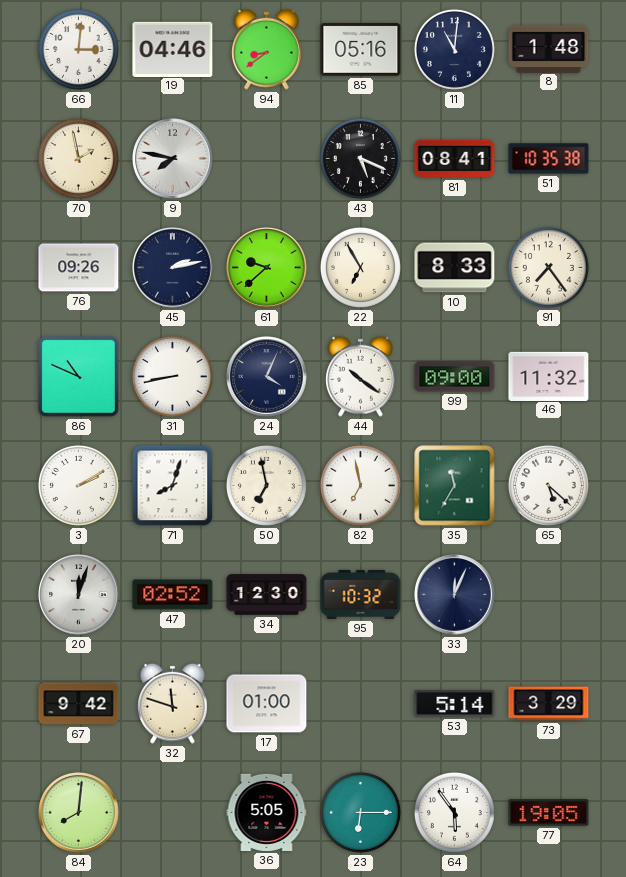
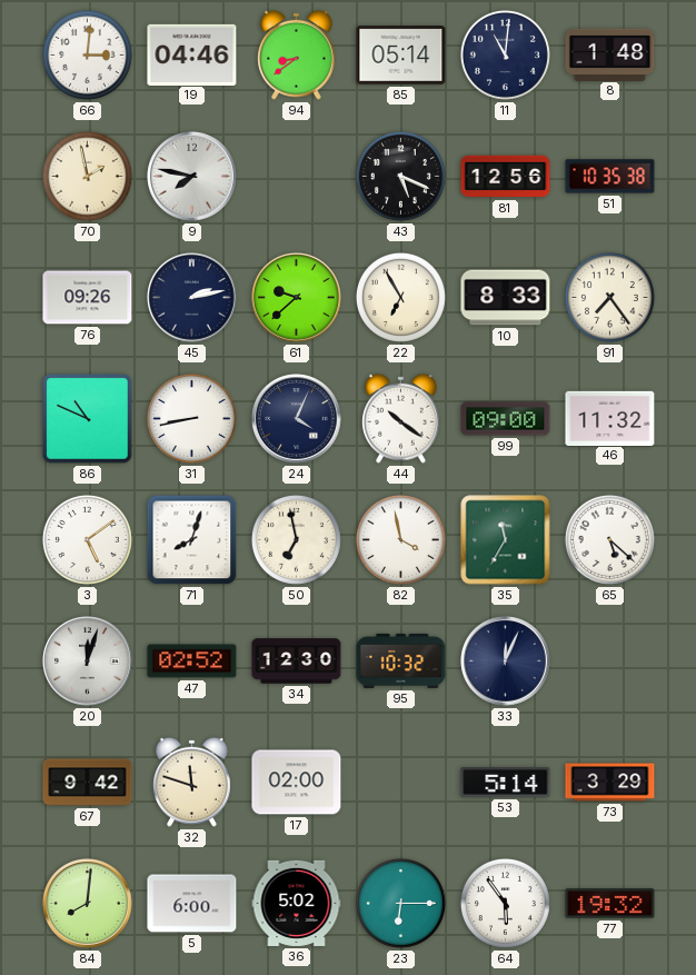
85: 05:16 -> 05:14 (401, 56)
81: 08:41 -> 12:56 (506, 177)
3: 2:10 -> 5:09 (87, 539)
82: 6:58 -> 3:58 (400, 539)
17: 01:00 -> 02:00 (297, 783)
5: none -> 6:00 (192, 904)
36: 5:05 -> 5:02 (297, 903)
77: 19:05 -> 19:32 (610, 904)
